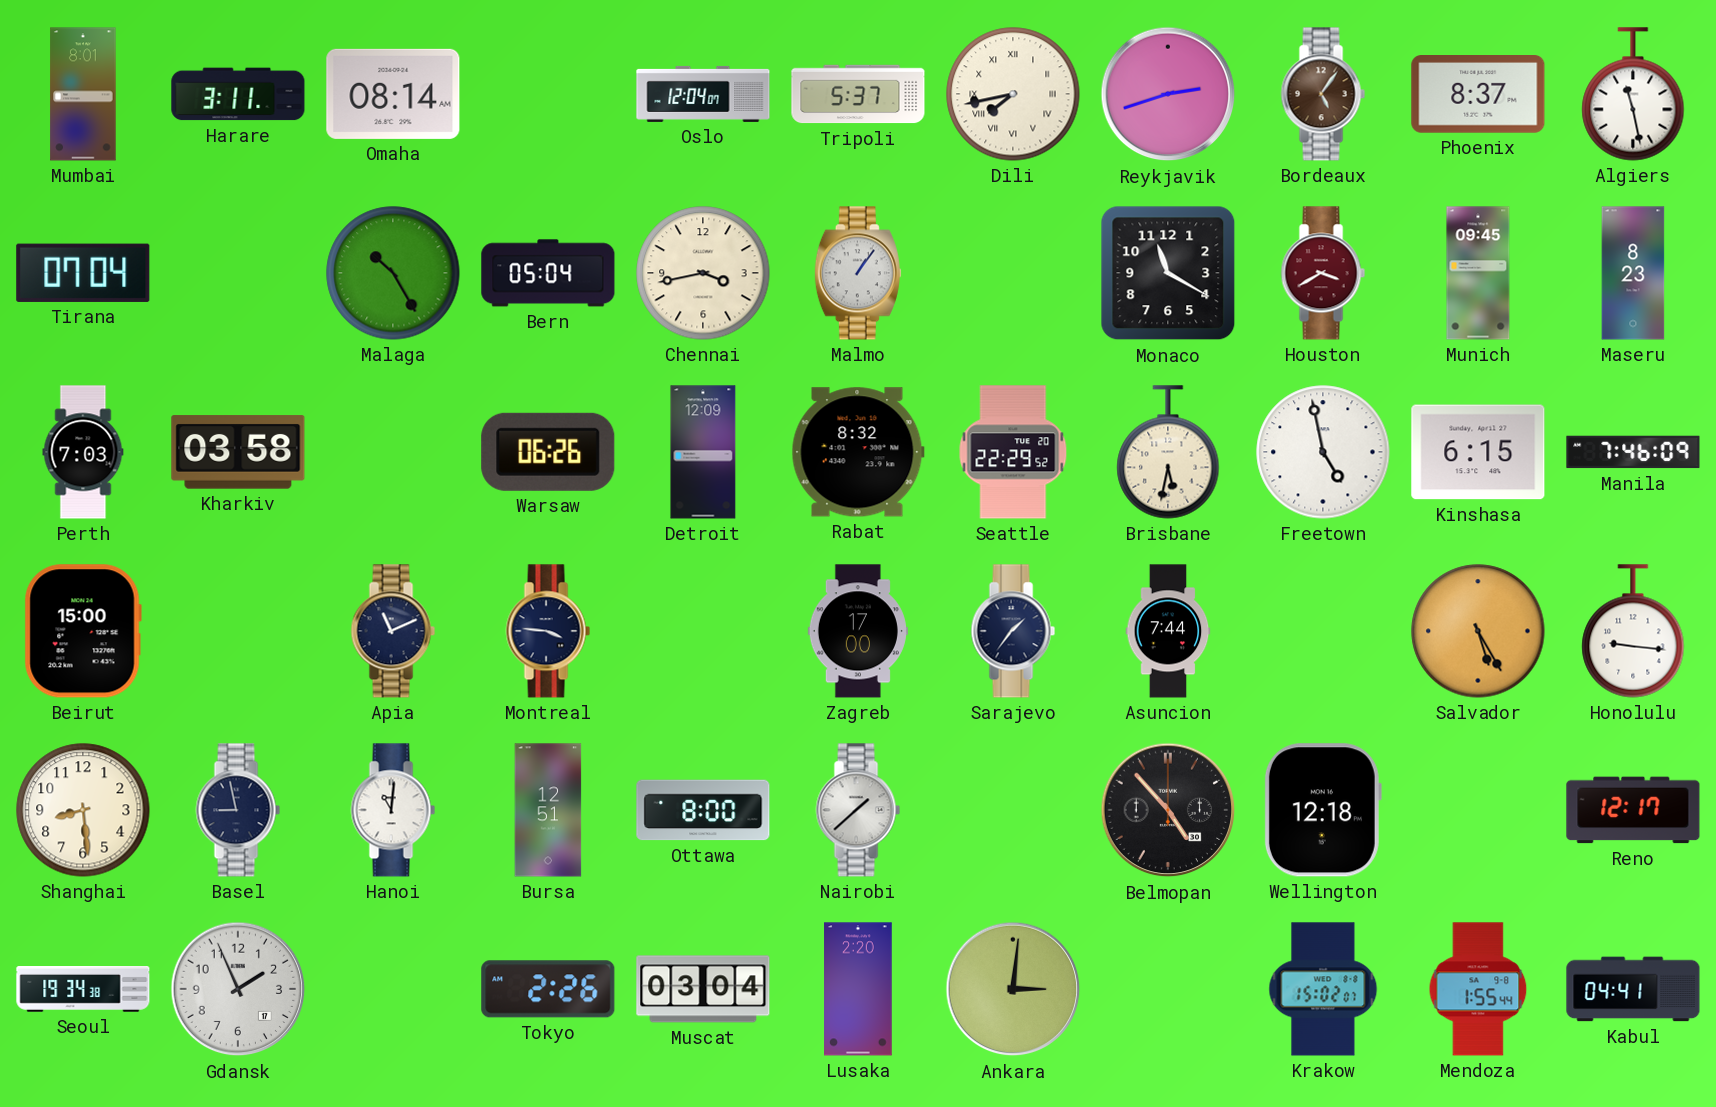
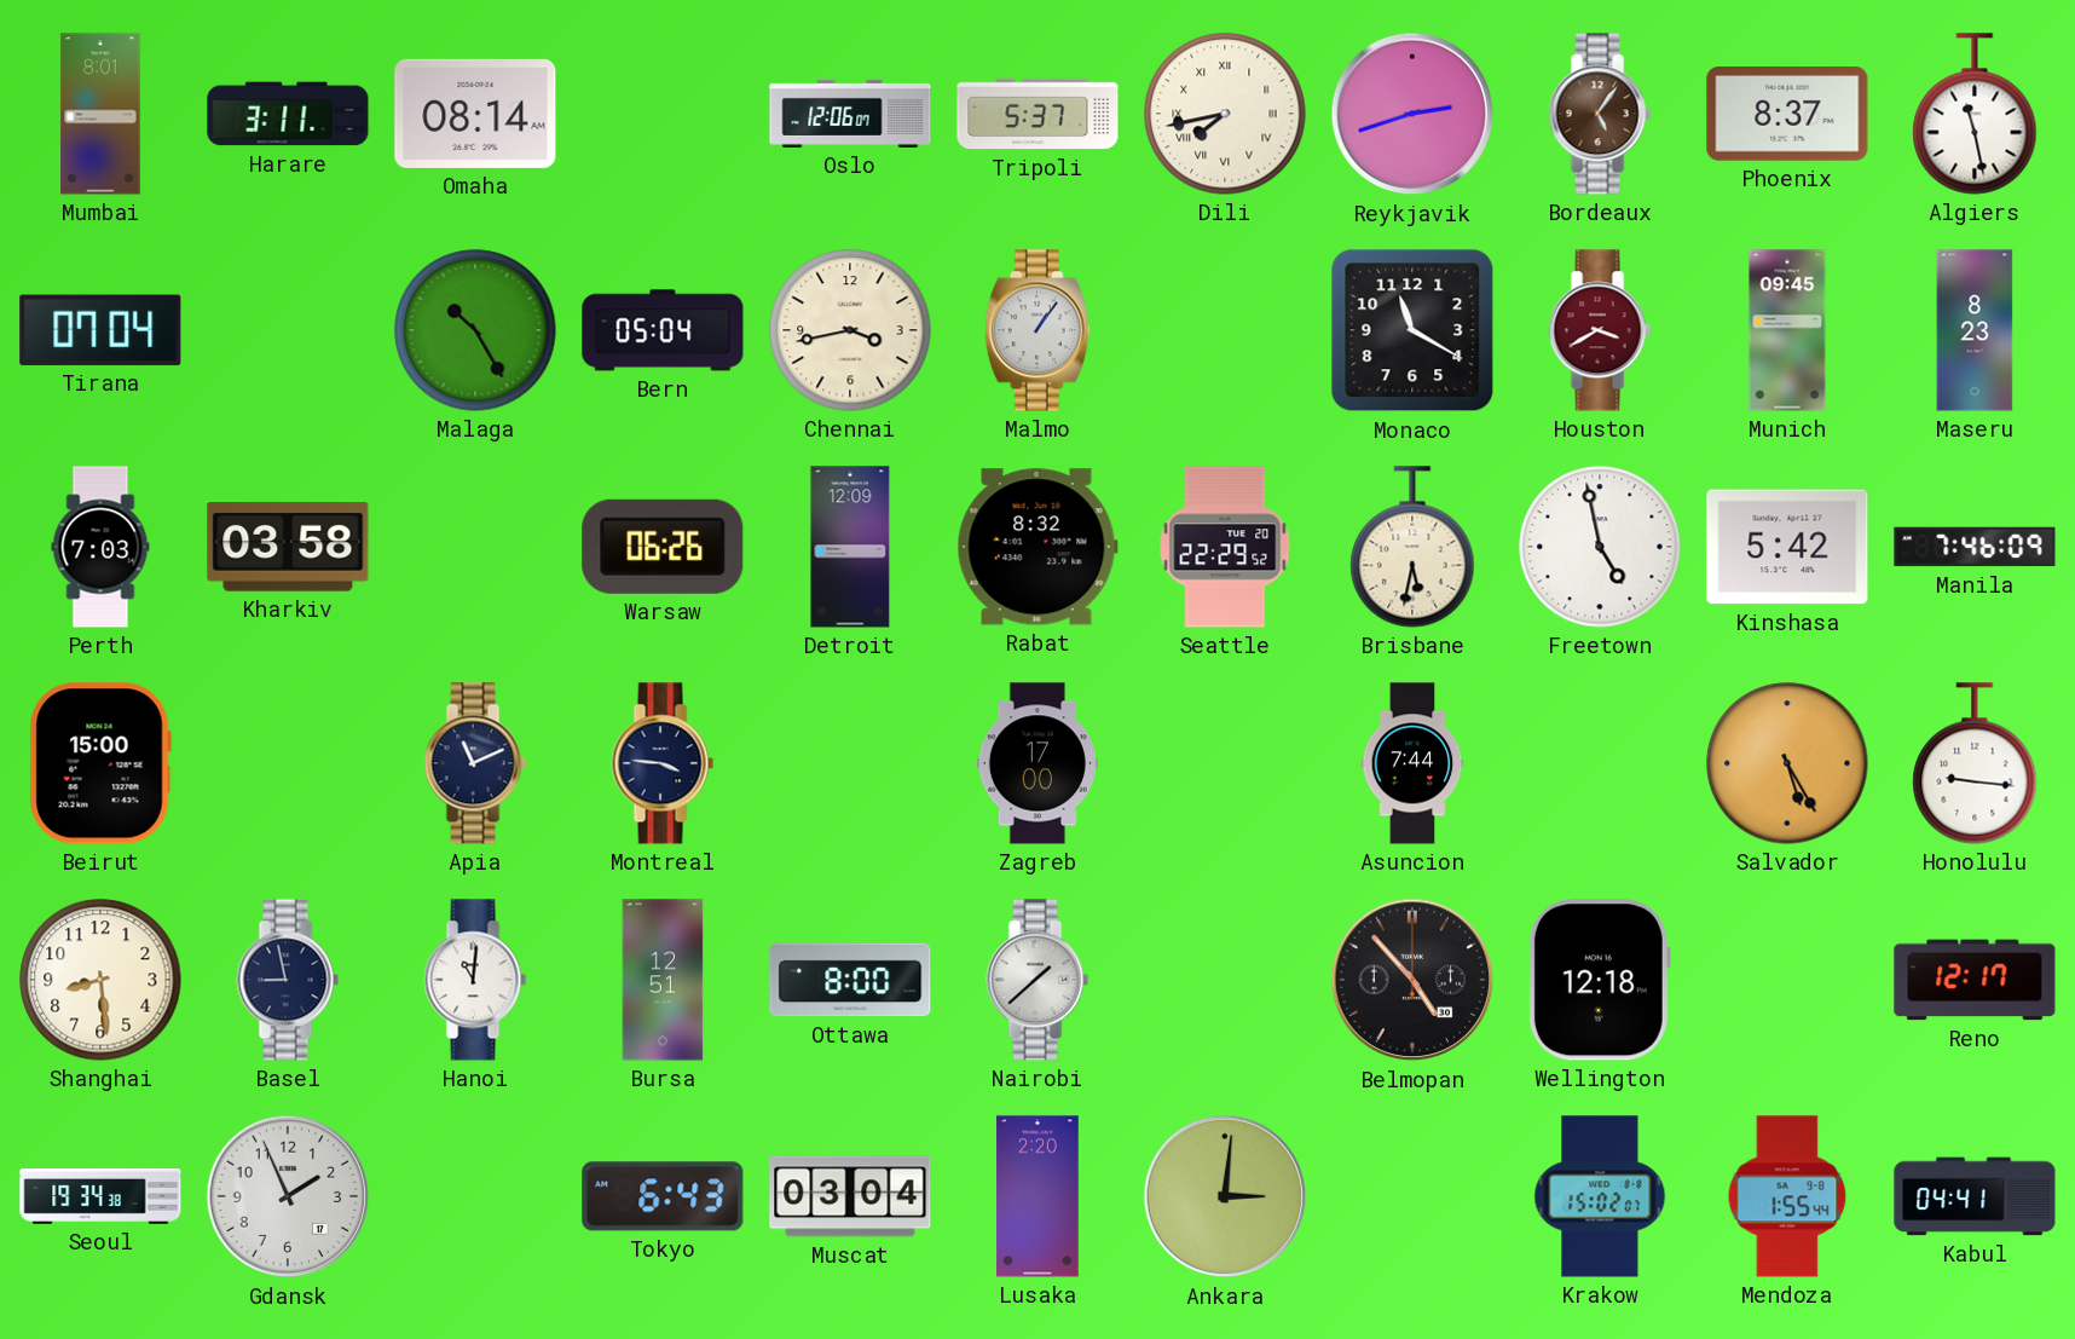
Oslo: 12:04 -> 12:06 (850, 114)
Kinshasa: 6:15 -> 5:42 (1787, 547)
Sarajevo: 1:36 -> none (1013, 631)
Tokyo: 2:26 -> 6:43 (663, 1196)
